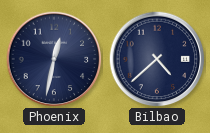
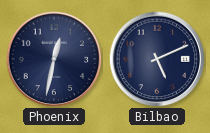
Bilbao: 4:38 -> 5:11 (157, 59)
